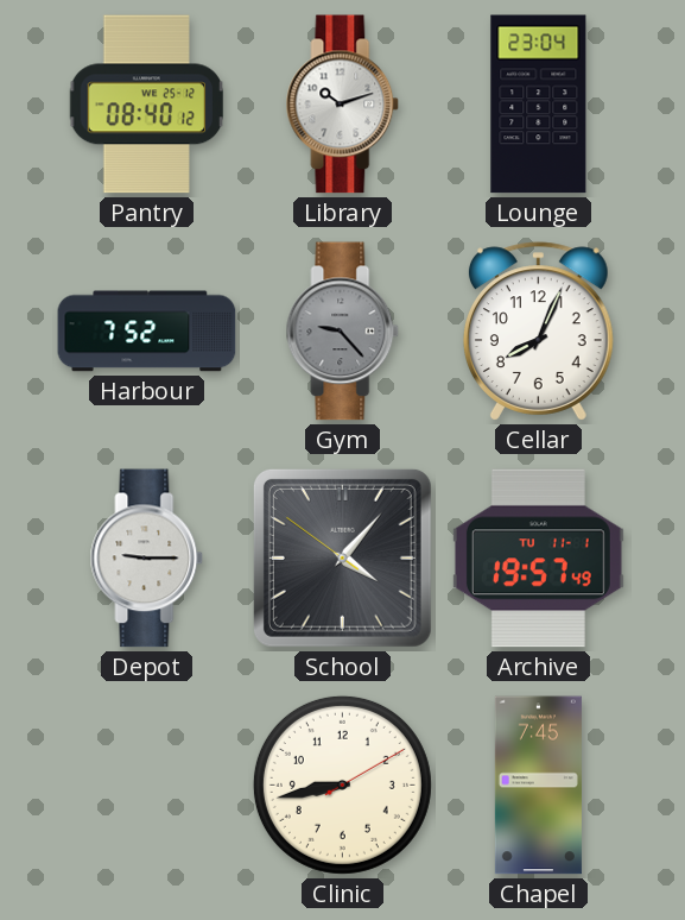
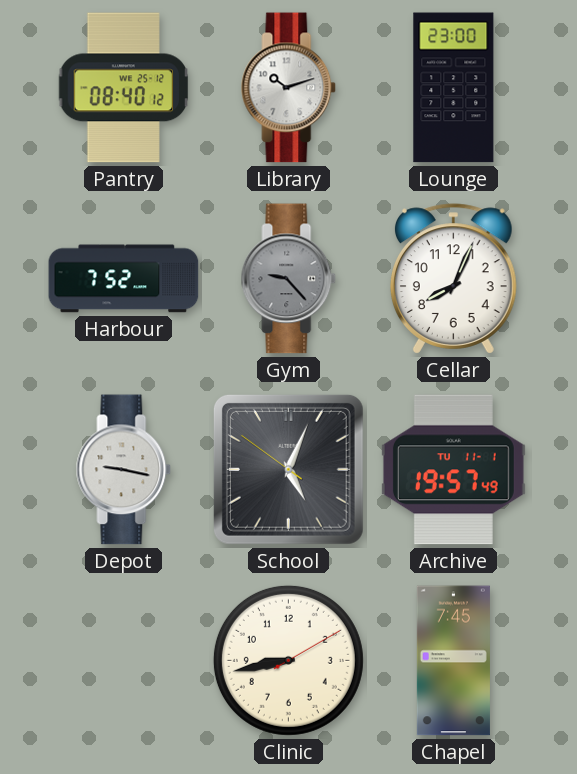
Lounge: 23:04 -> 23:00 (454, 88)
Depot: 9:15 -> 9:17 (124, 470)
School: 4:06 -> 5:03 (288, 469)
